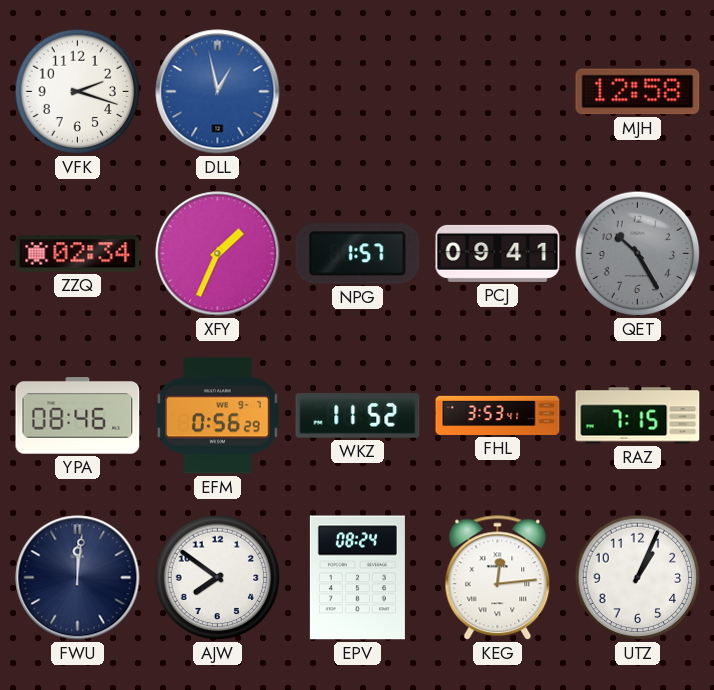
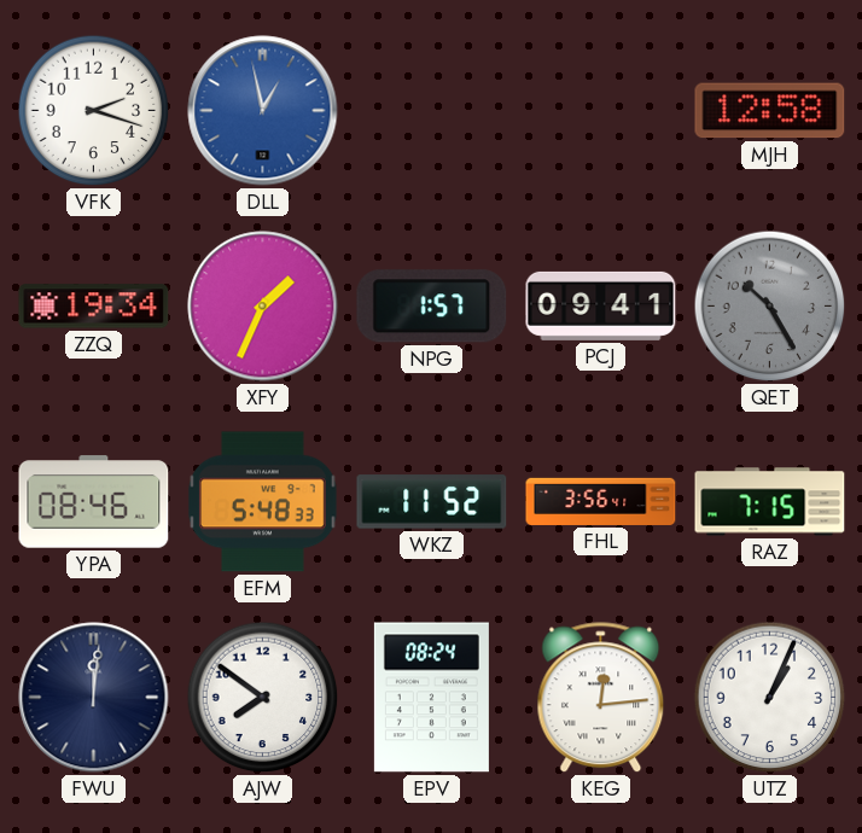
ZZQ: 02:34 -> 19:34 (94, 307)
EFM: 0:56 -> 5:48 (263, 502)
FHL: 3:53 -> 3:56 (601, 501)
